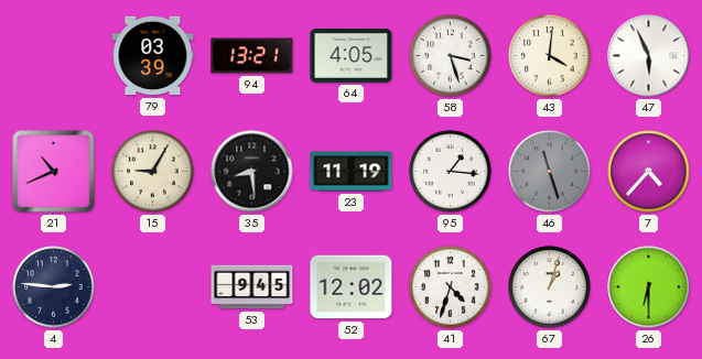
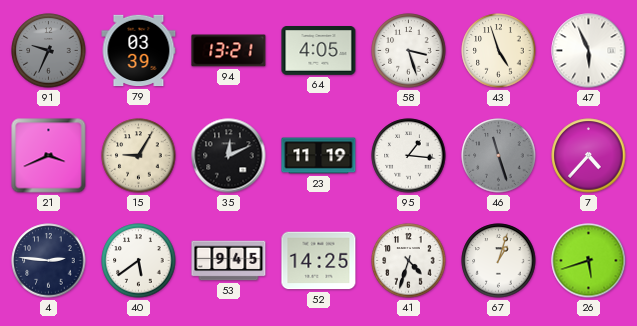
91: none -> 9:34 (49, 51)
43: 4:01 -> 4:57 (499, 51)
21: 10:41 -> 3:41 (49, 156)
35: 8:29 -> 12:11 (229, 156)
40: none -> 5:39 (139, 261)
52: 12:02 -> 14:25 (319, 261)
26: 6:30 -> 5:42 (589, 261)
